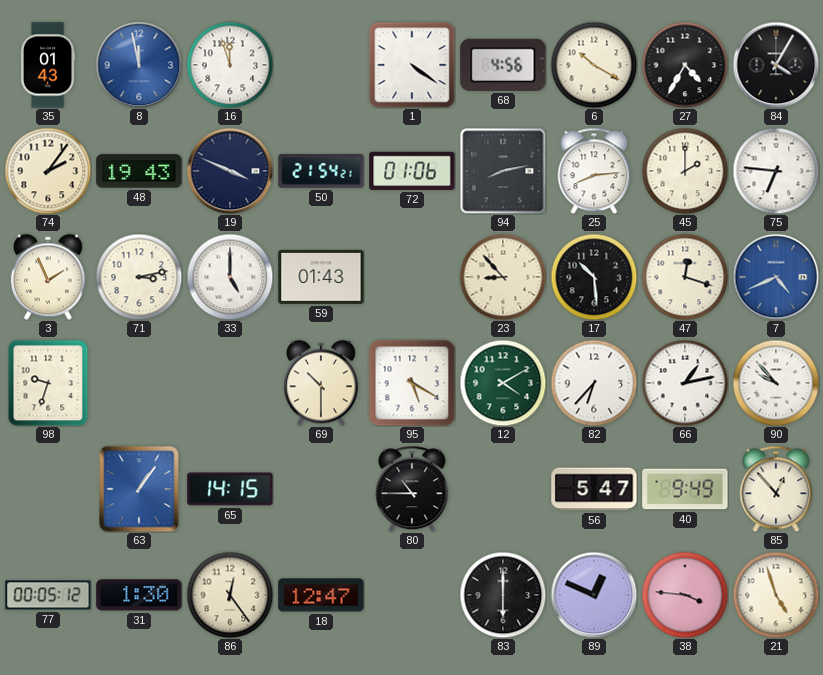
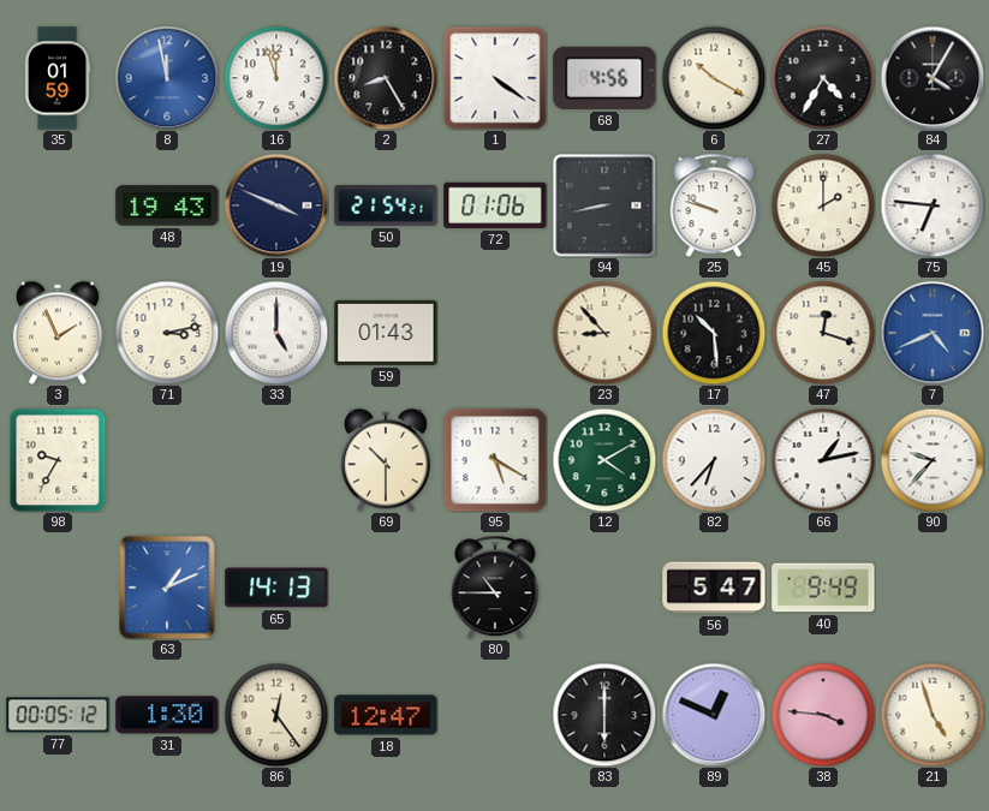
35: 01:43 -> 01:59 (58, 78)
2: none -> 8:25 (386, 78)
74: 2:06 -> none (48, 171)
94: 8:13 -> 8:43 (604, 205)
25: 8:14 -> 9:48 (714, 205)
98: 9:33 -> 9:35 (58, 460)
90: 9:53 -> 9:37 (933, 460)
63: 1:06 -> 1:11 (167, 588)
65: 14:15 -> 14:13 (276, 588)
85: 12:53 -> none (776, 489)
